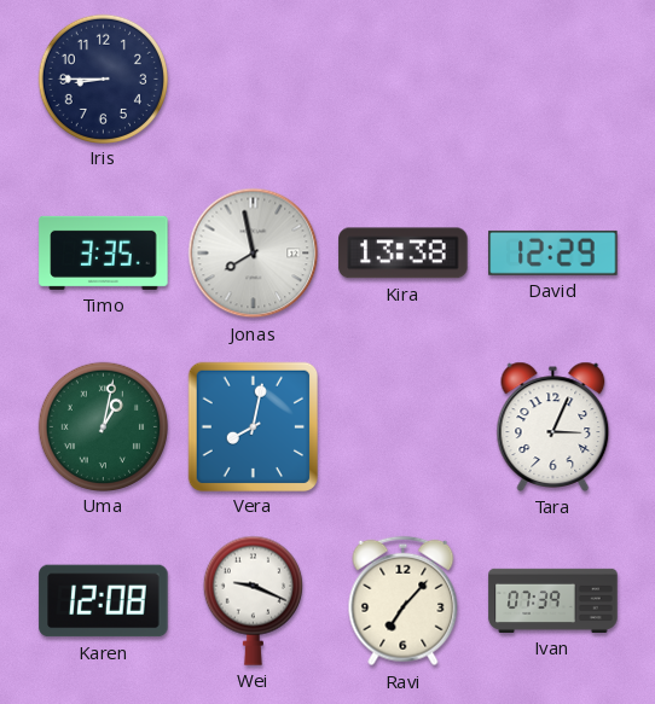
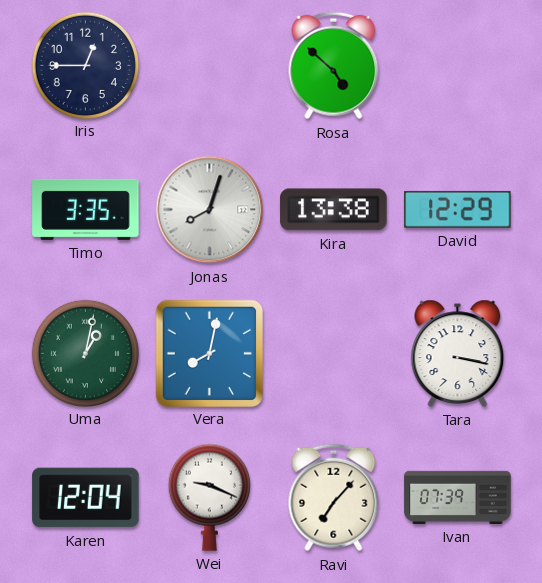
Iris: 8:45 -> 12:45 (85, 65)
Rosa: none -> 4:52 (334, 66)
Jonas: 7:58 -> 8:03 (210, 210)
Tara: 3:04 -> 3:17 (458, 353)
Karen: 12:08 -> 12:04 (86, 498)
